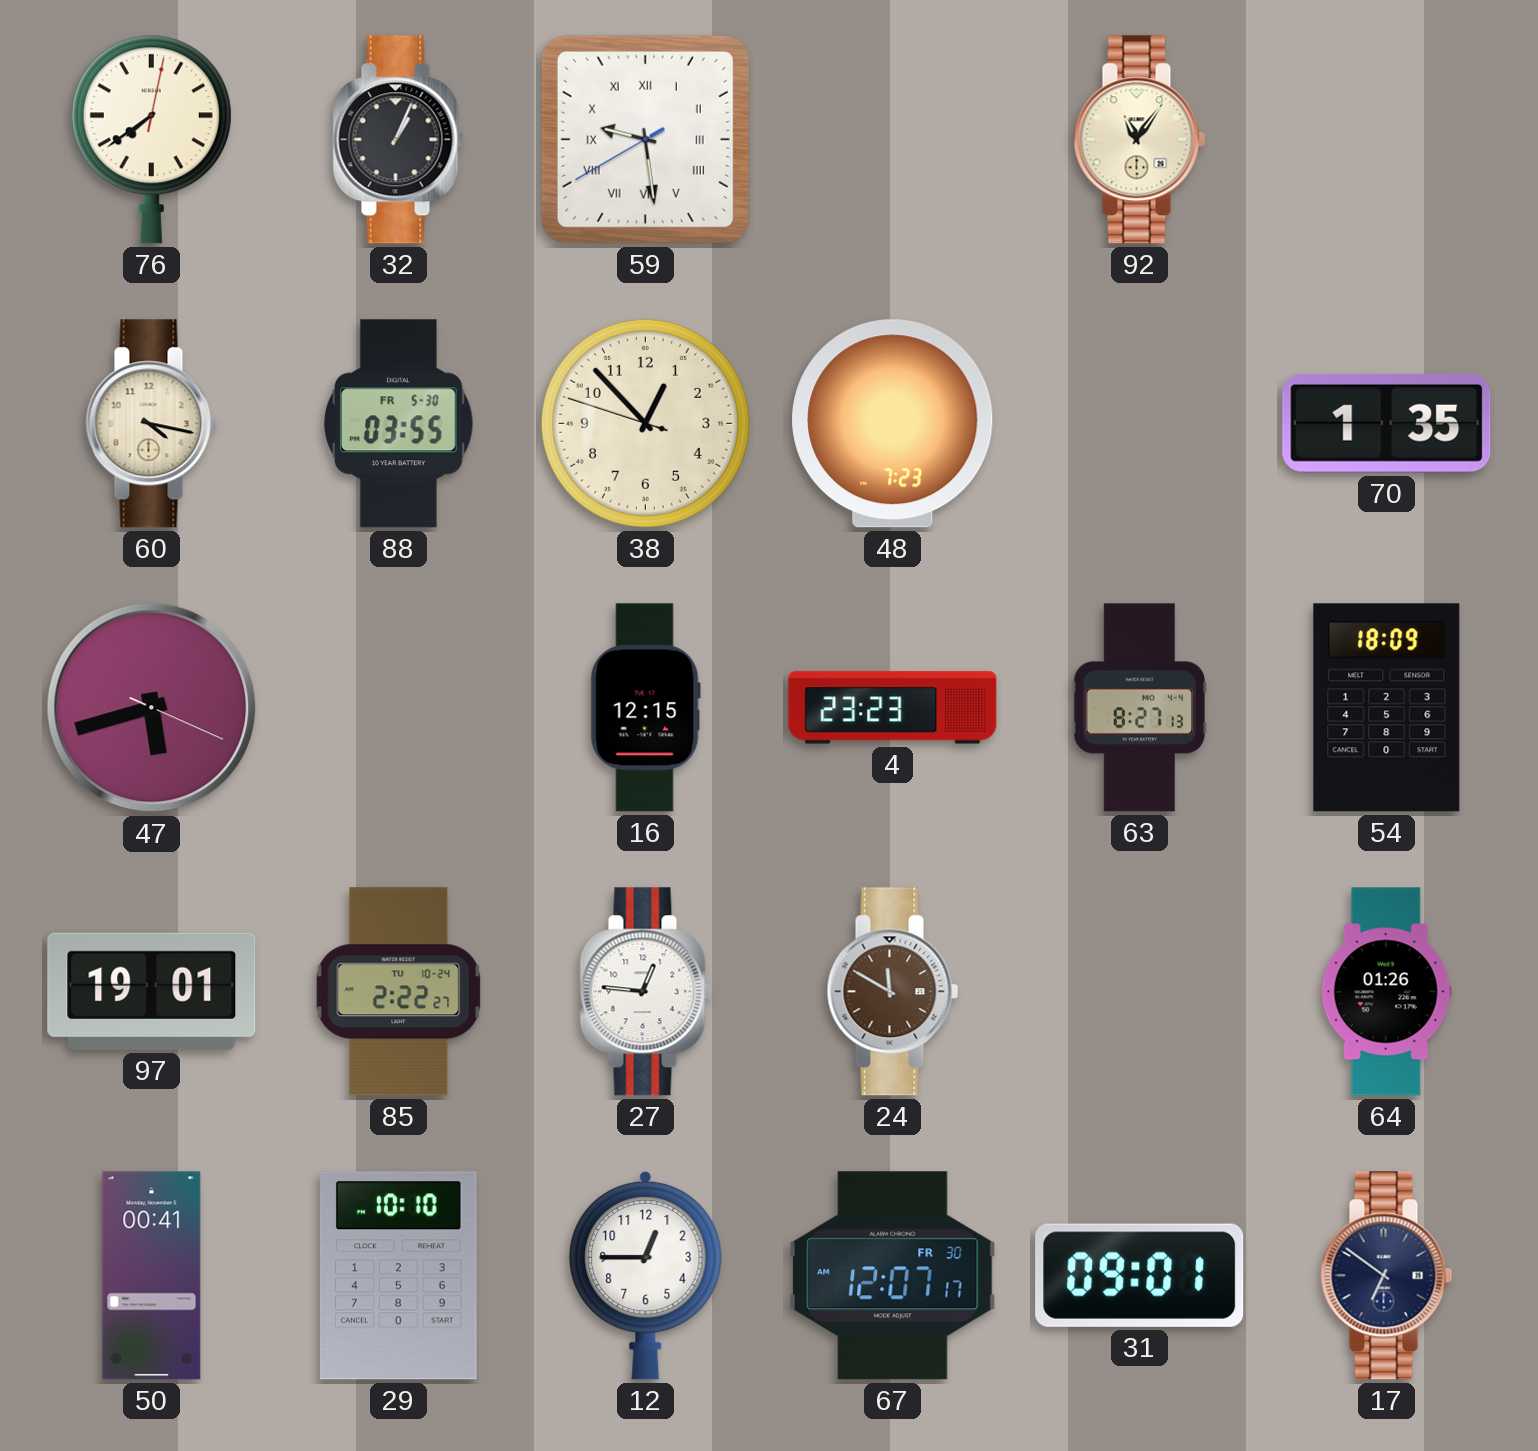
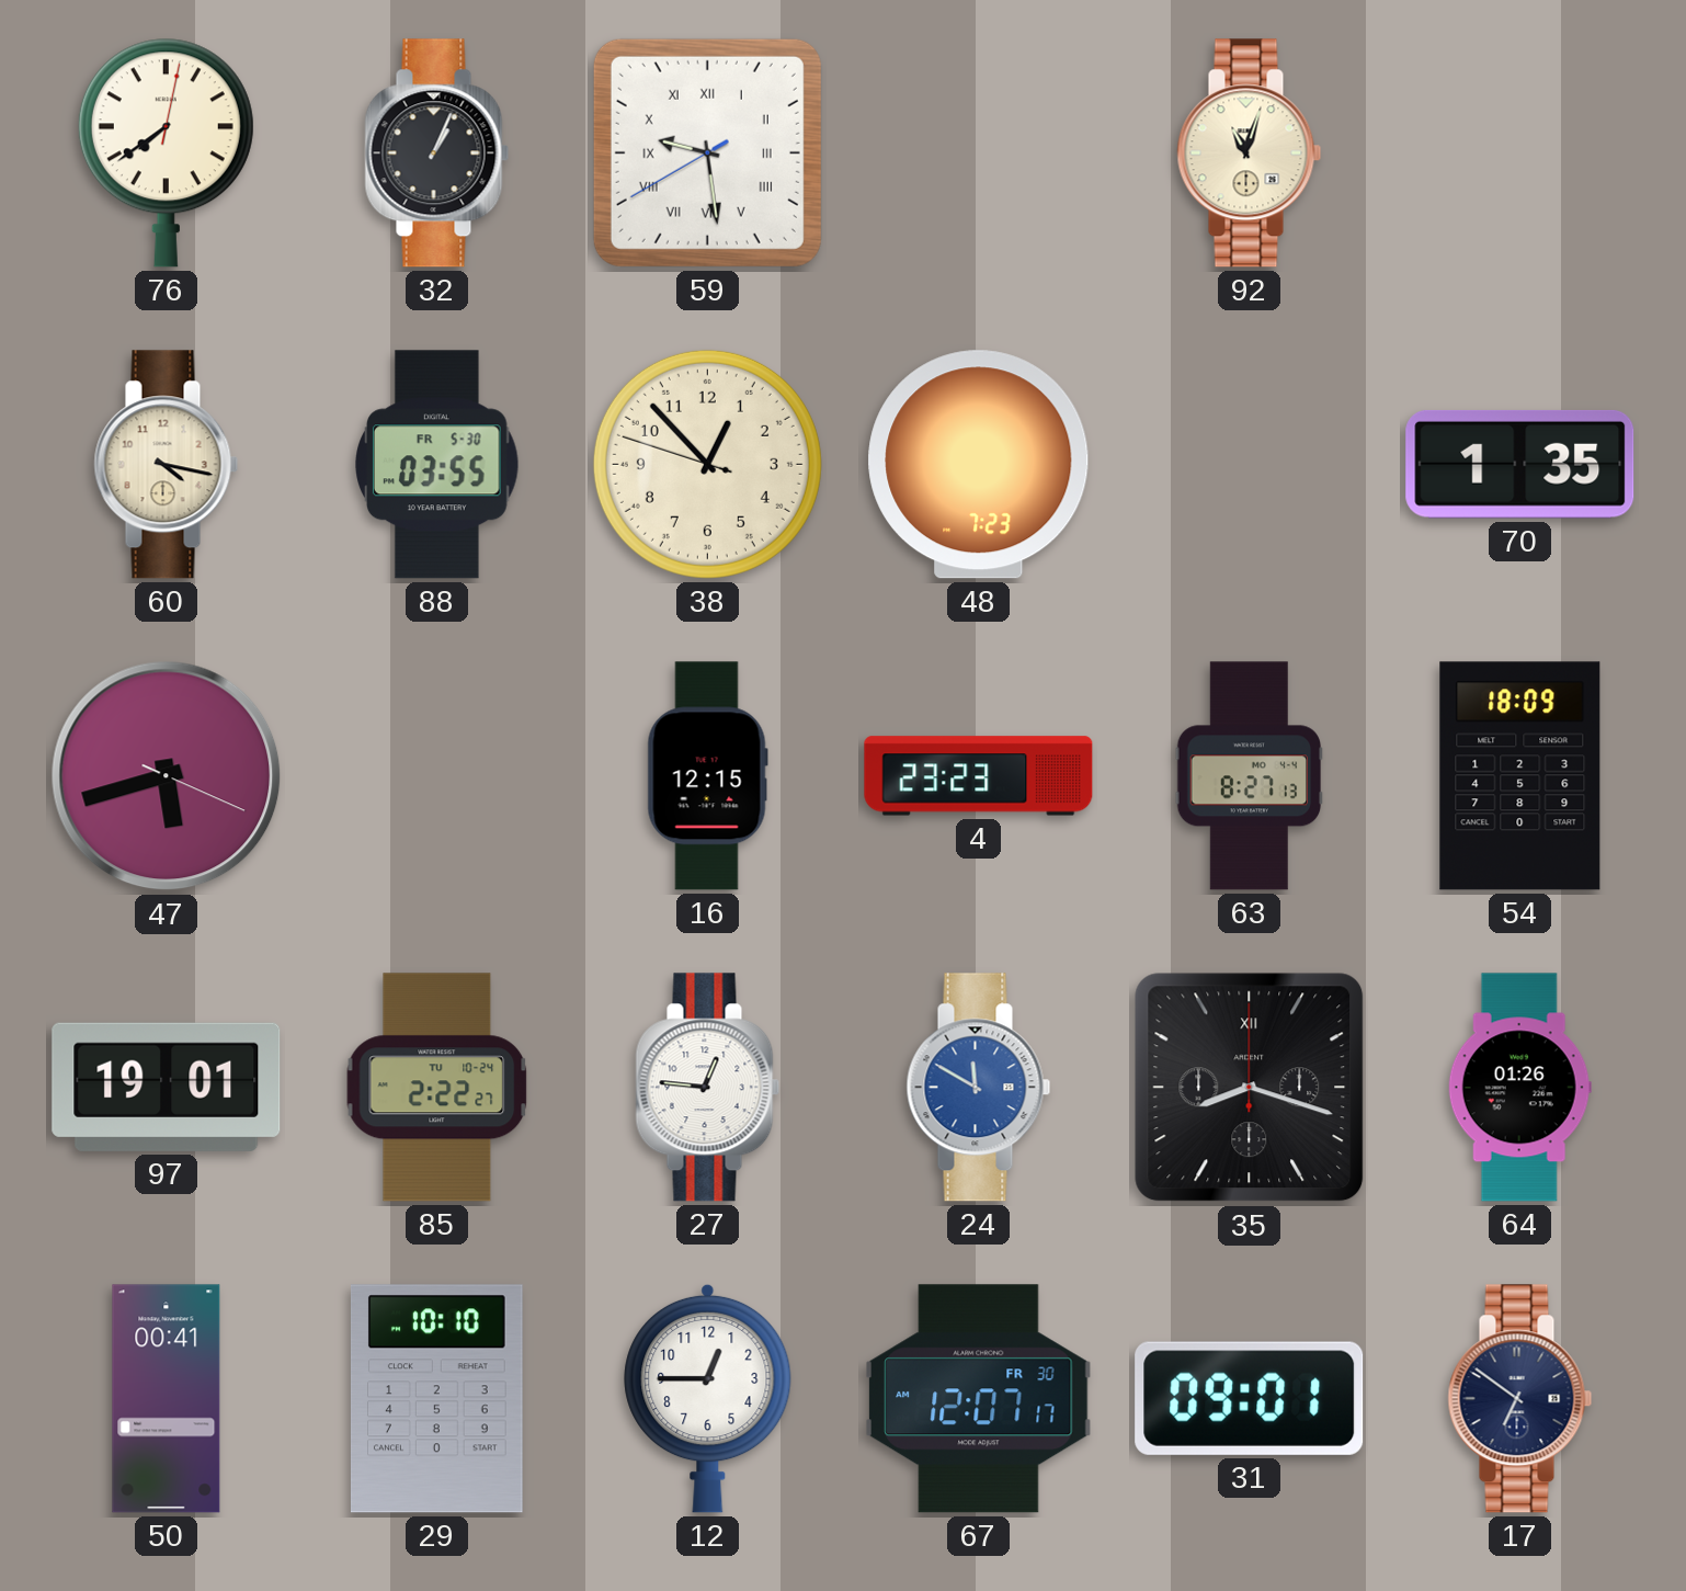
92: 11:06 -> 11:03 (1250, 154)
24 dial: brown -> blue (979, 1088)
35: none -> 8:18 (1250, 1088)
